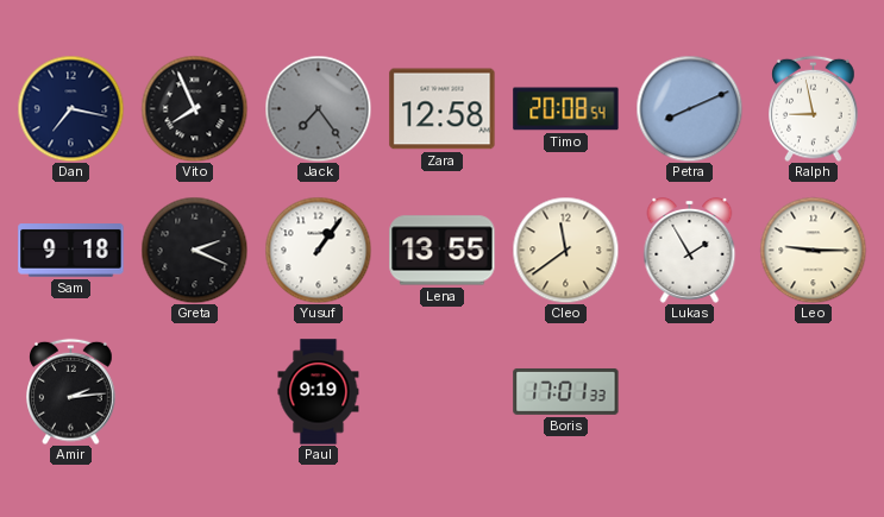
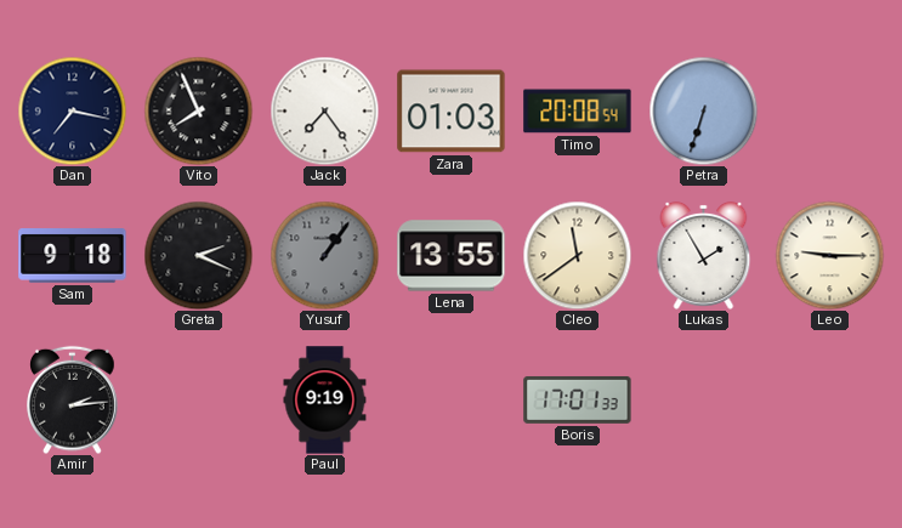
Jack dial: grey -> white (324, 110)
Zara: 12:58 -> 01:03 (452, 112)
Petra: 8:11 -> 6:33 (703, 110)
Ralph: 8:58 -> none (814, 108)
Yusuf dial: white -> grey (324, 255)
